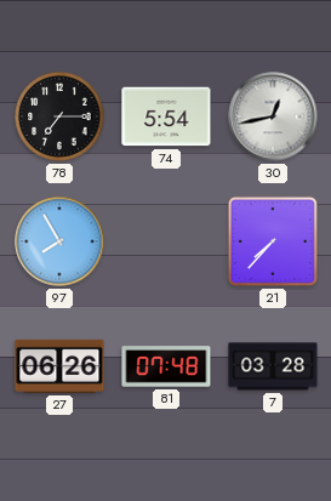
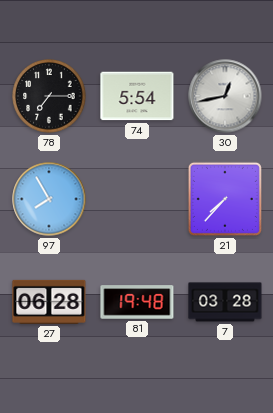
27: 06:26 -> 06:28 (49, 302)
81: 07:48 -> 19:48 (137, 302)
